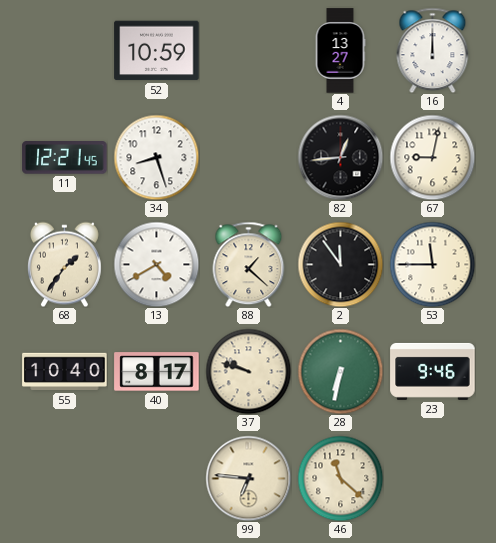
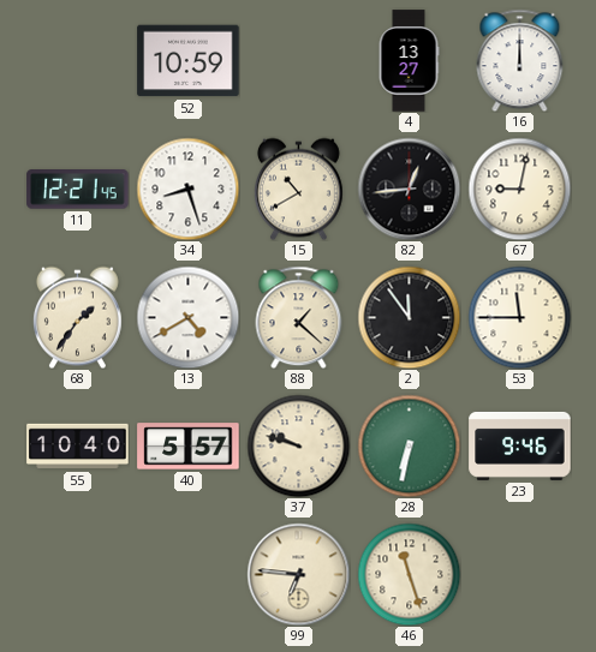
15: none -> 10:40 (298, 189)
40: 8:17 -> 5:57 (189, 447)
46: 11:22 -> 11:27 (409, 574)
